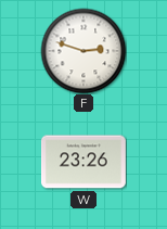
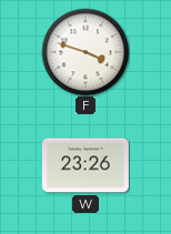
F: 2:48 -> 3:48 (85, 52)
